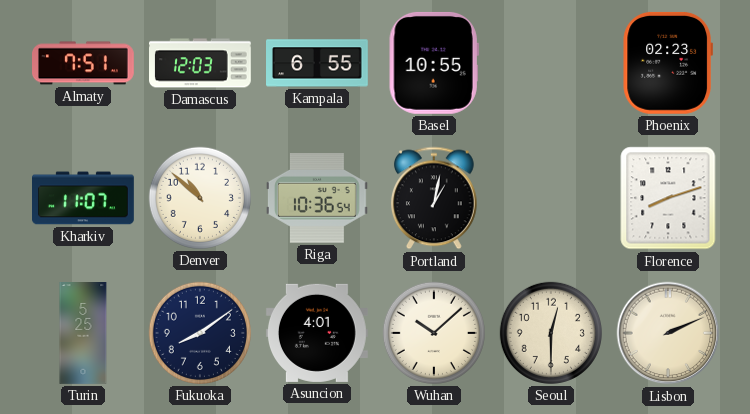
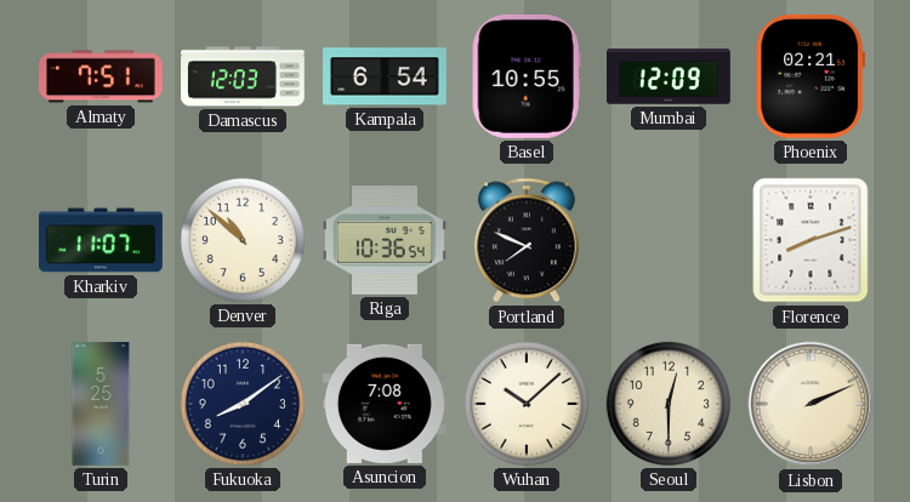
Kampala: 6:55 -> 6:54 (386, 76)
Mumbai: none -> 12:09 (670, 76)
Phoenix: 02:23 -> 02:21 (809, 76)
Portland: 1:02 -> 7:49 (527, 240)
Asuncion: 4:01 -> 7:08 (385, 404)
